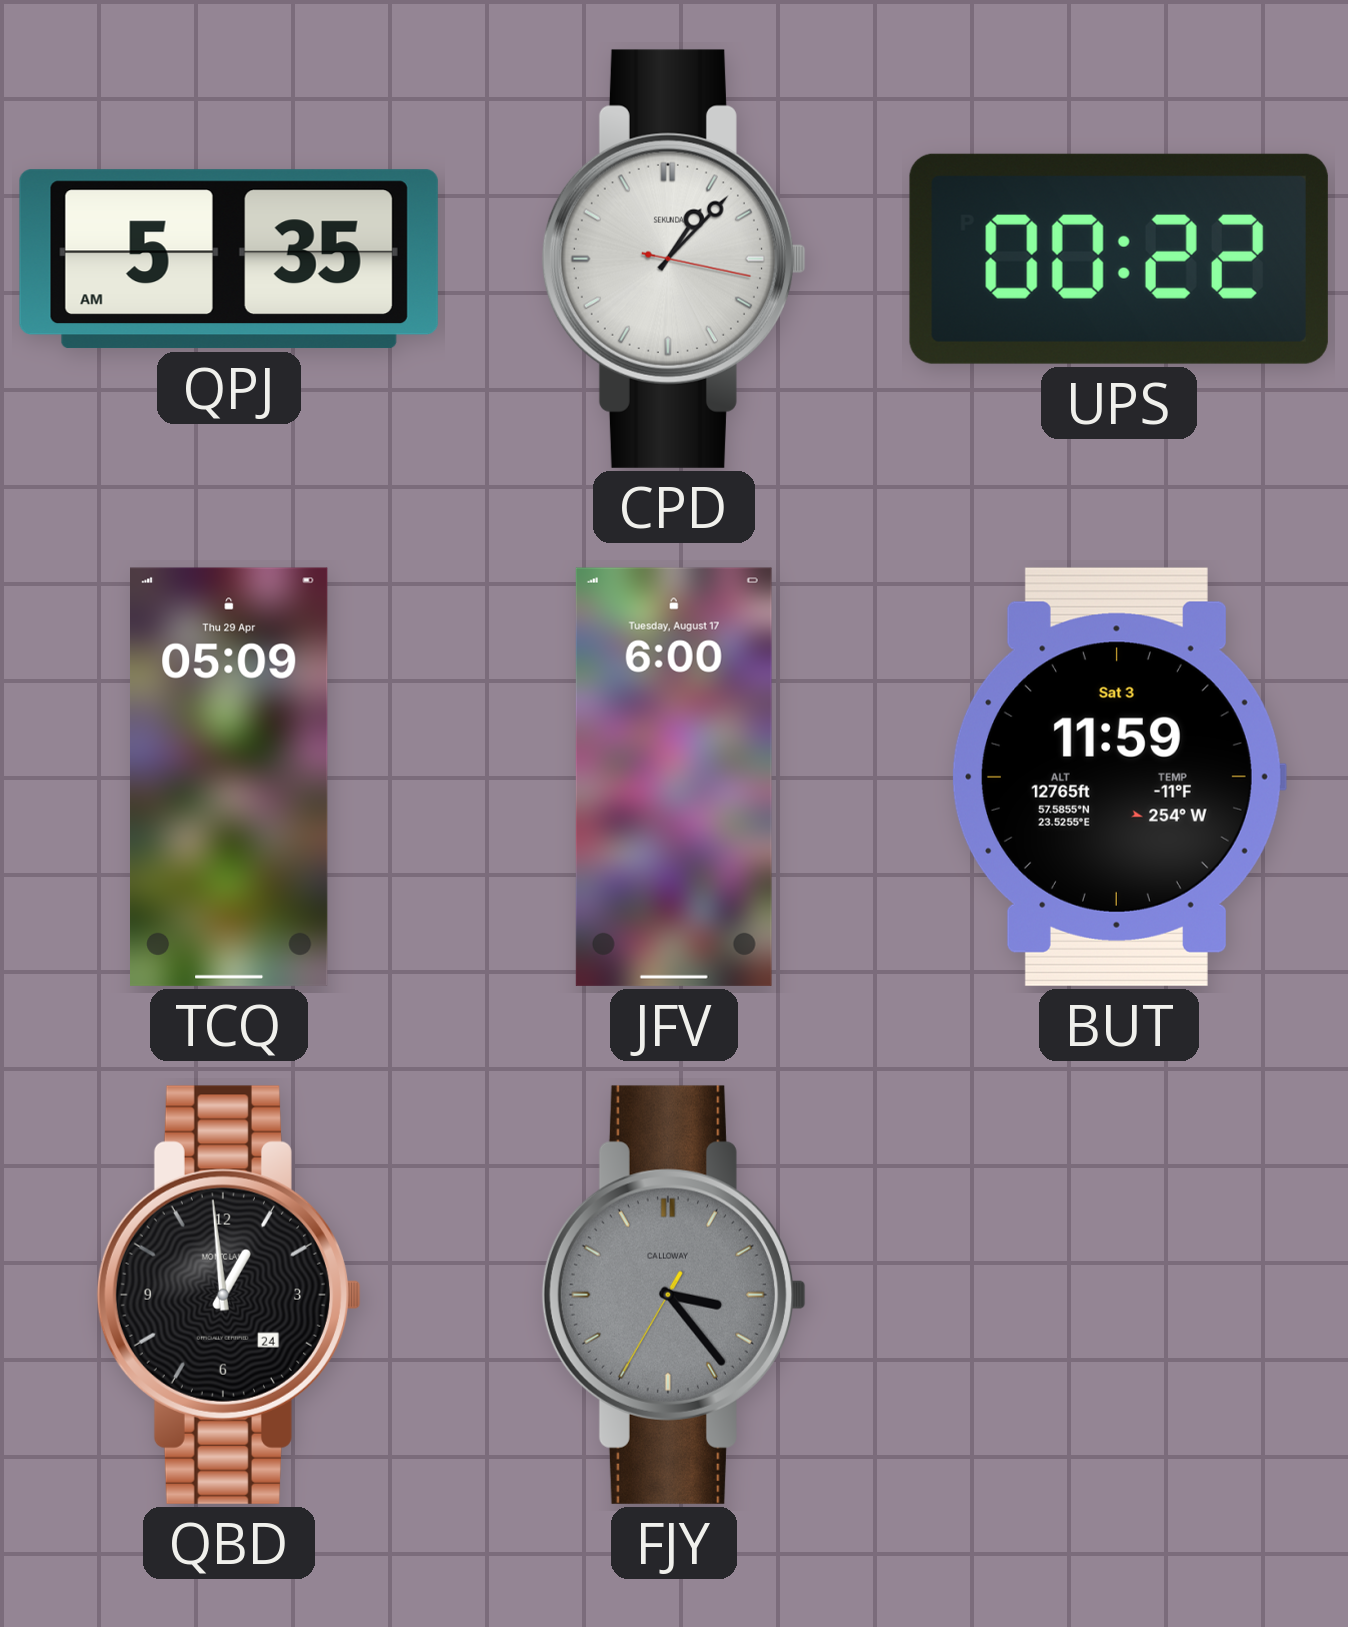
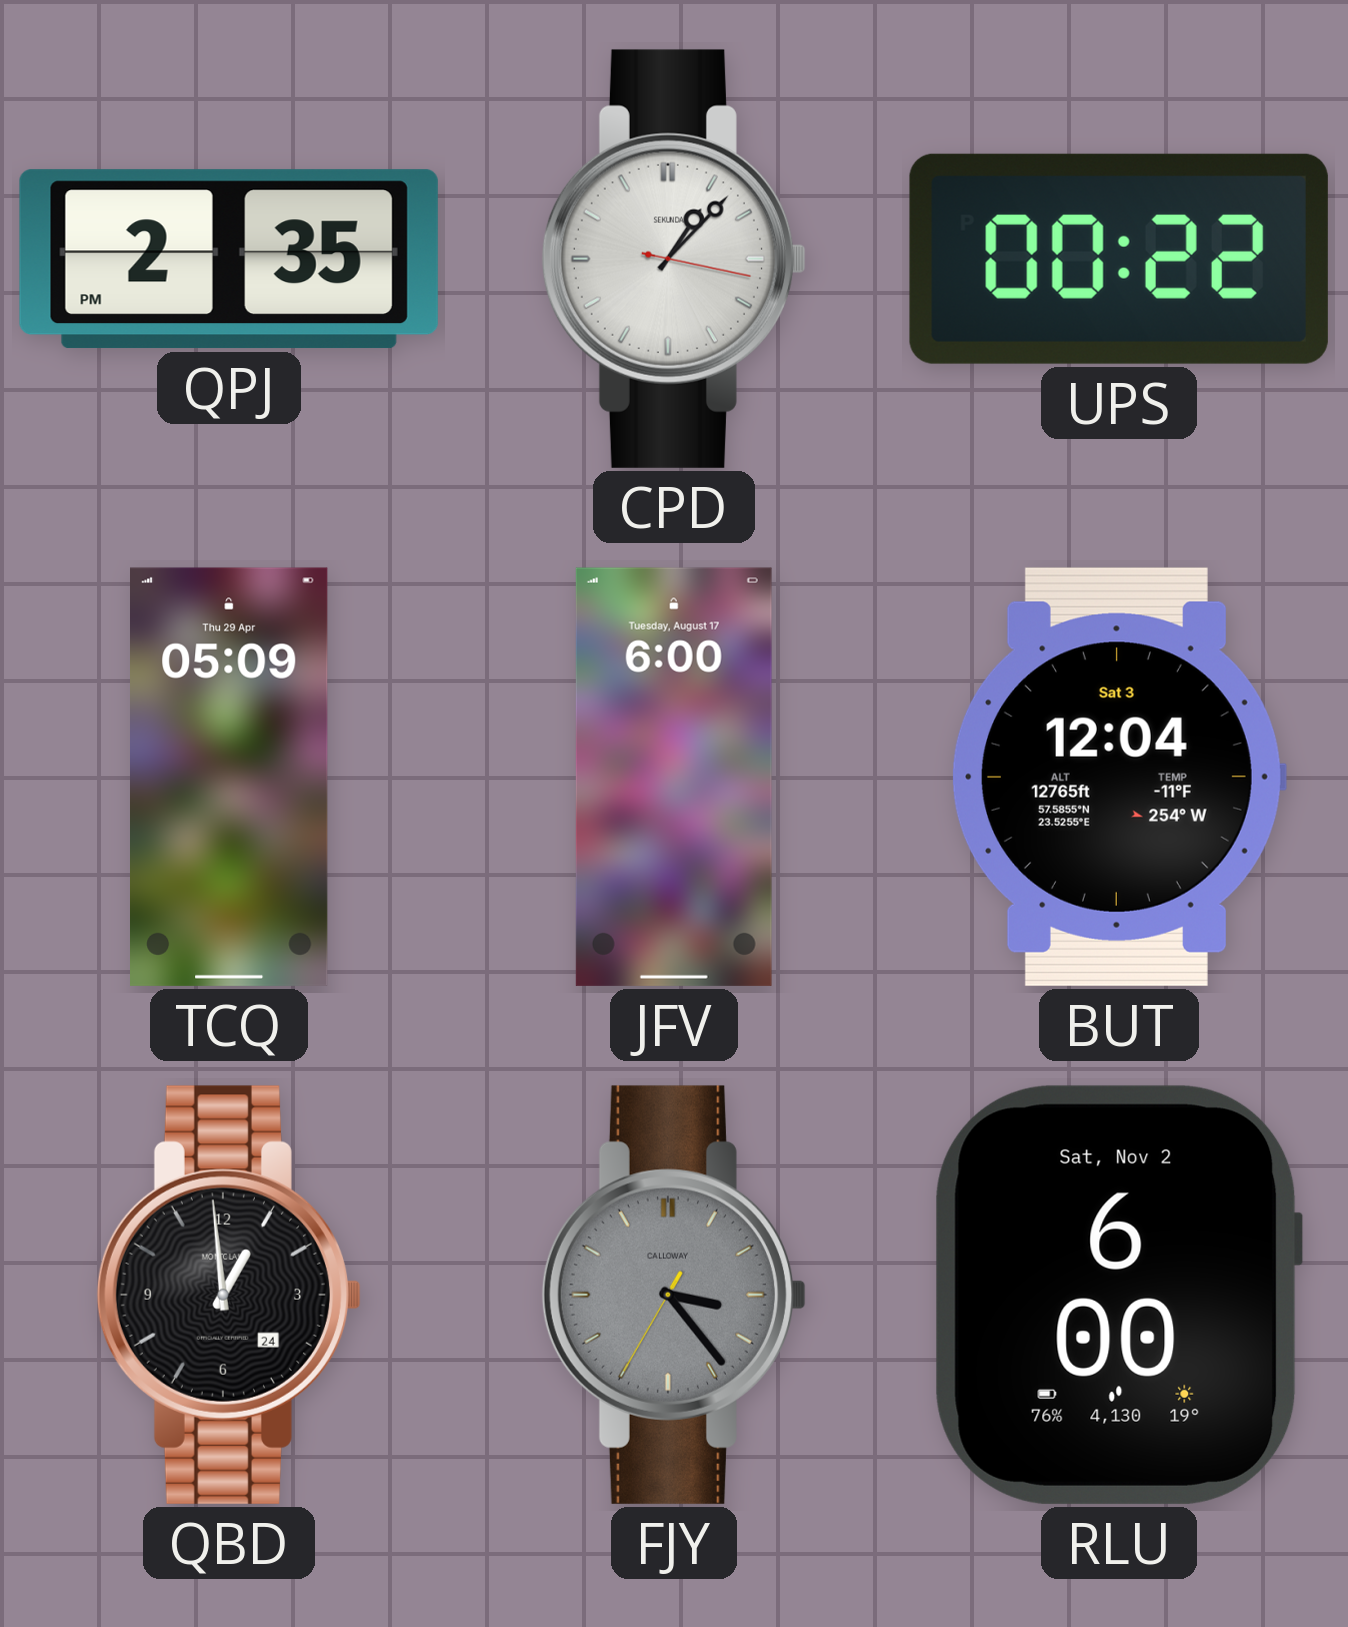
QPJ: 5:35 -> 2:35 (229, 259)
BUT: 11:59 -> 12:04 (1119, 777)
RLU: none -> 6:00 (1119, 1295)
